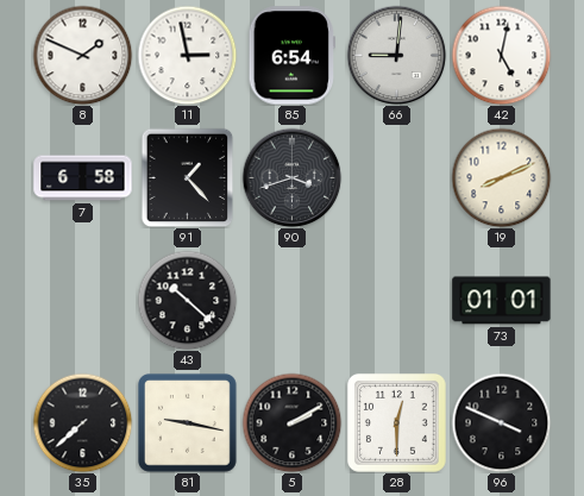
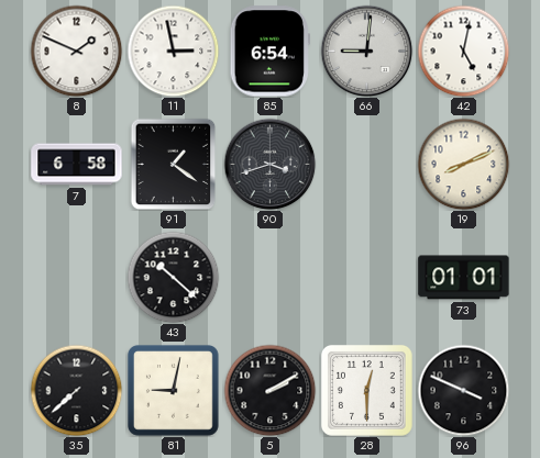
91: 1:23 -> 1:21 (174, 164)
81: 9:17 -> 9:02 (173, 390)
